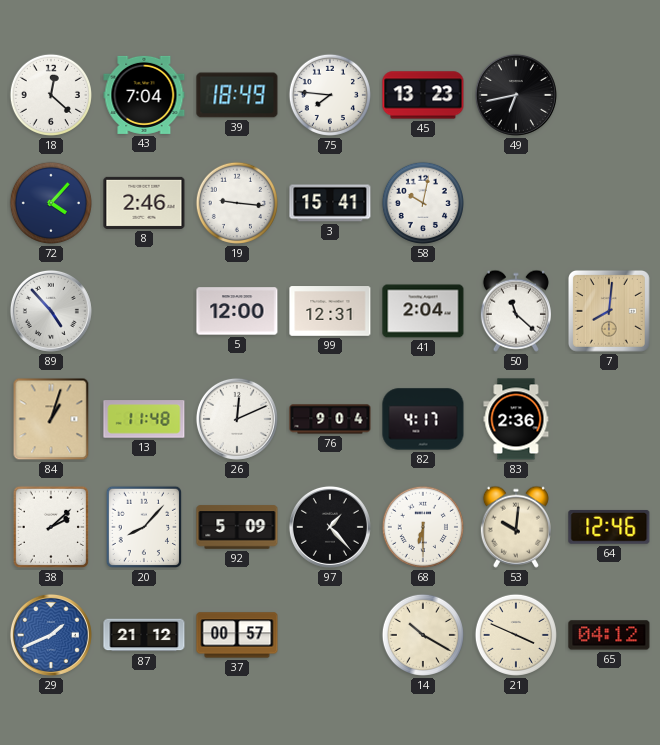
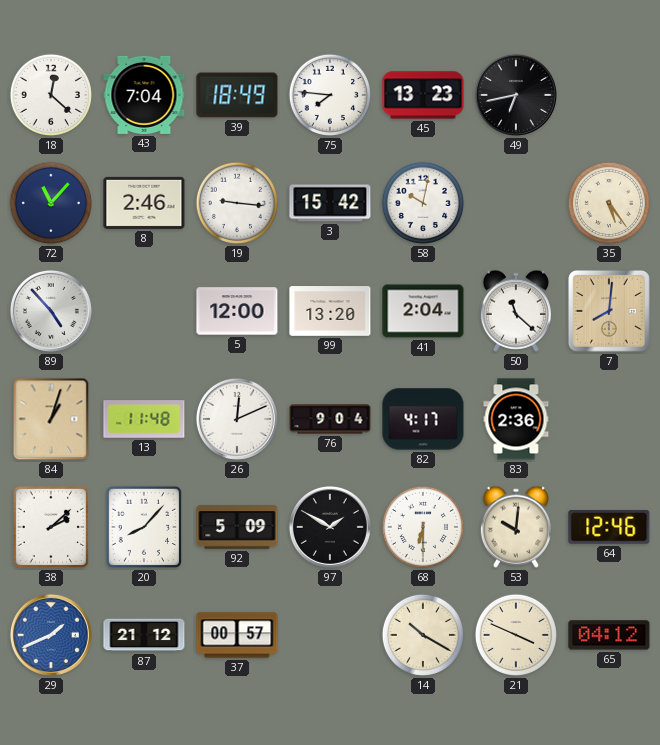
72: 4:07 -> 11:07 (51, 203)
3: 15:41 -> 15:42 (330, 203)
35: none -> 5:24 (609, 203)
99: 12:31 -> 13:20 (330, 311)
97: 1:23 -> 1:50 (330, 527)
